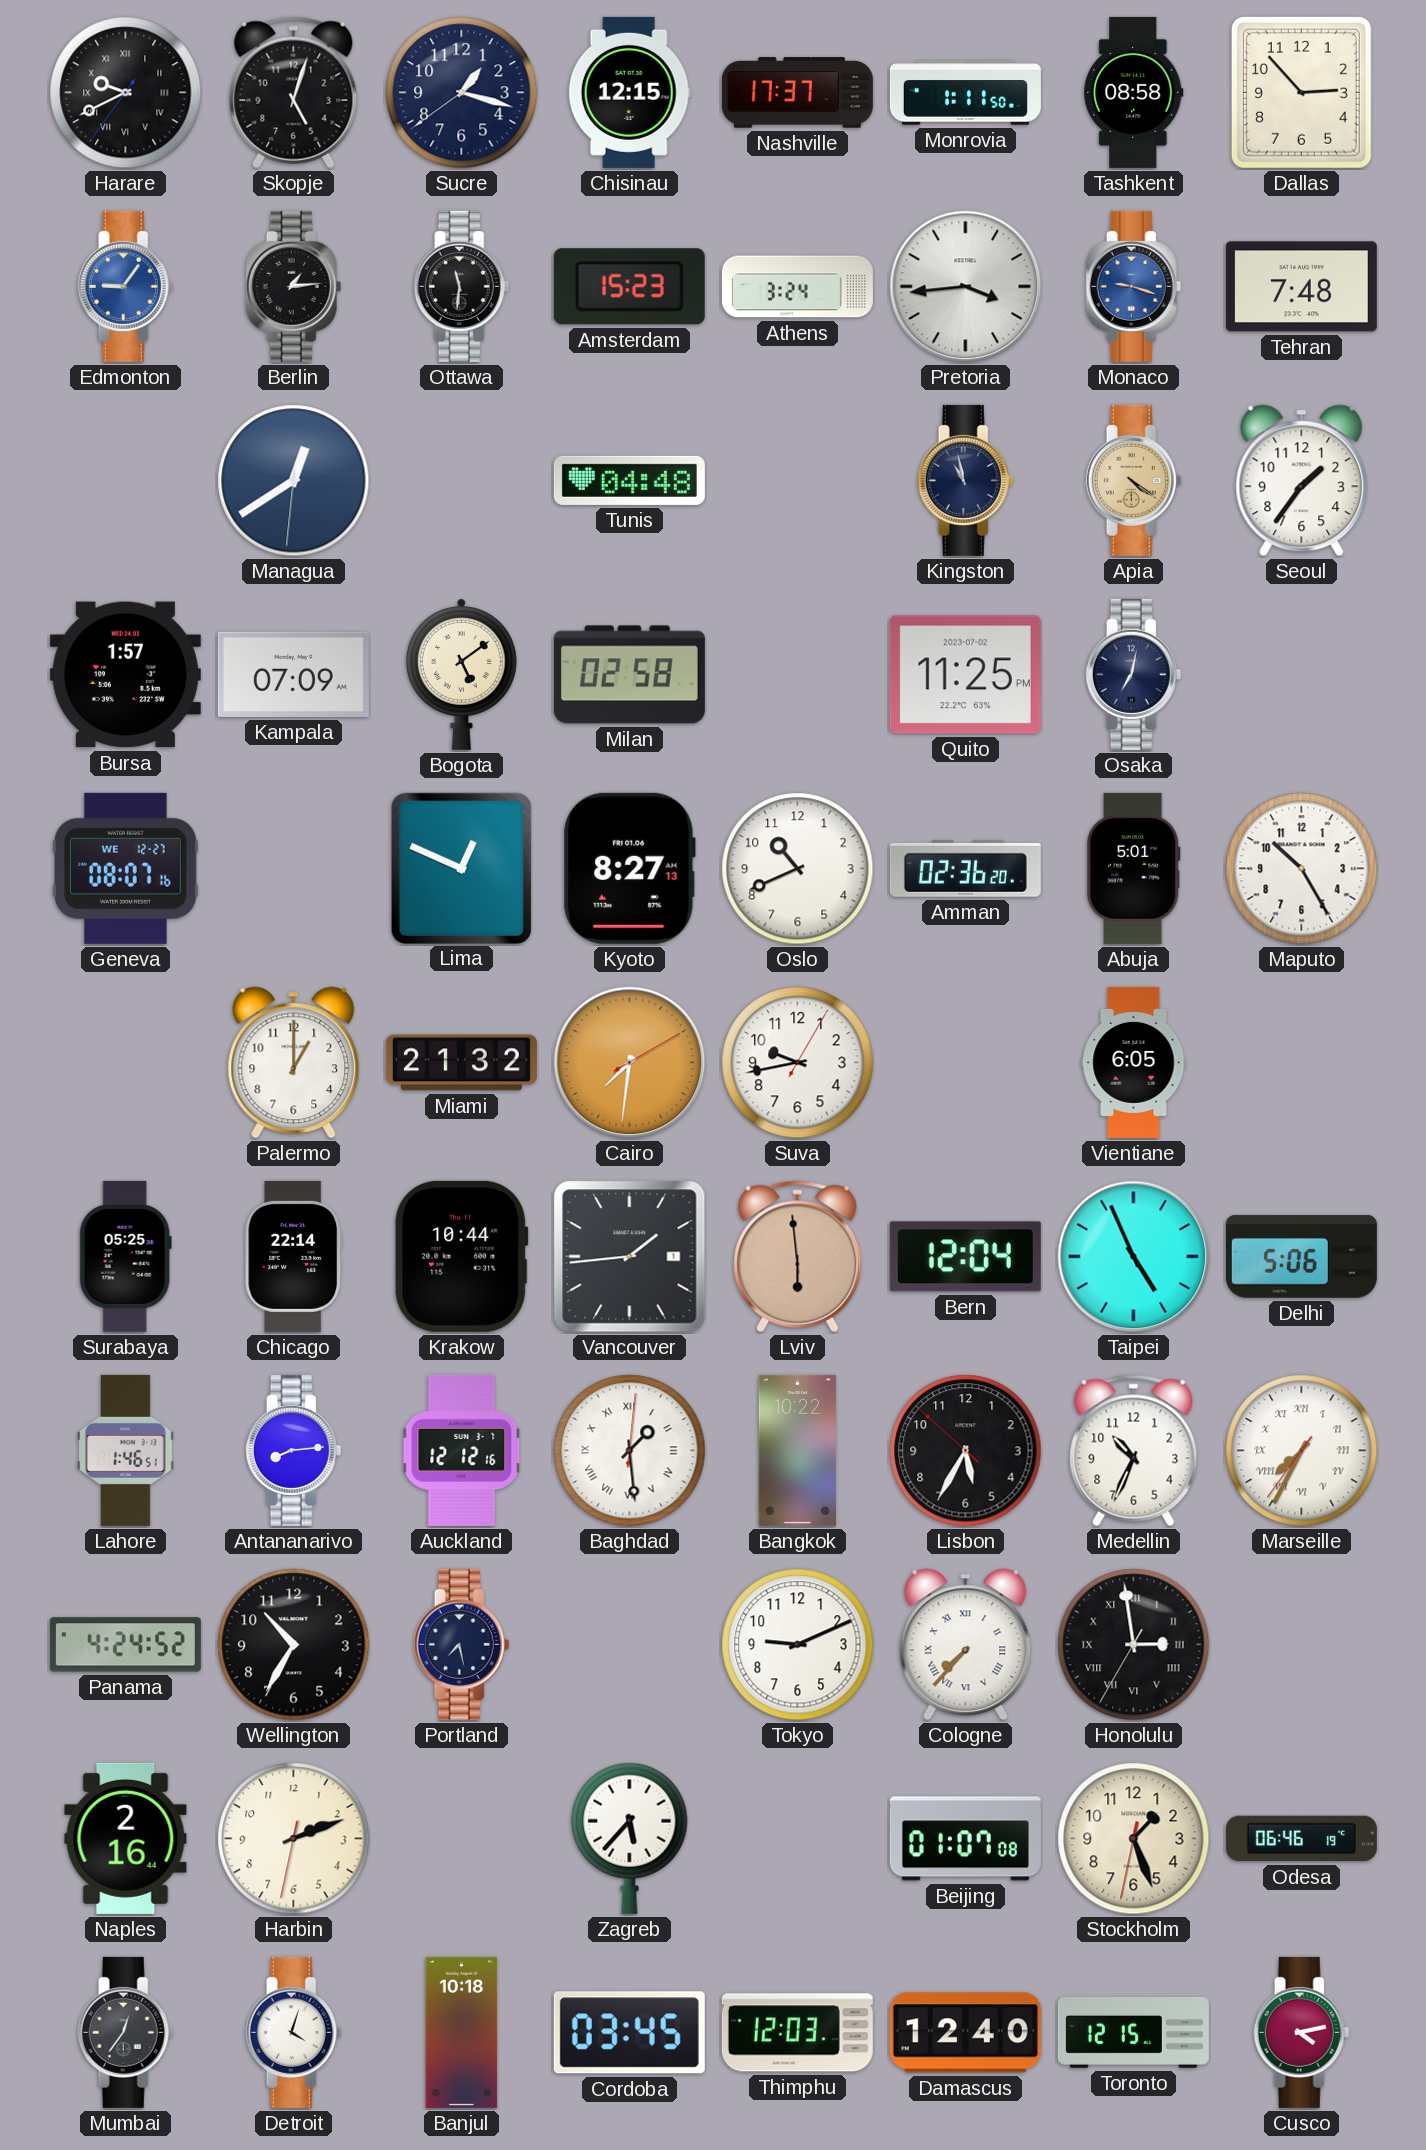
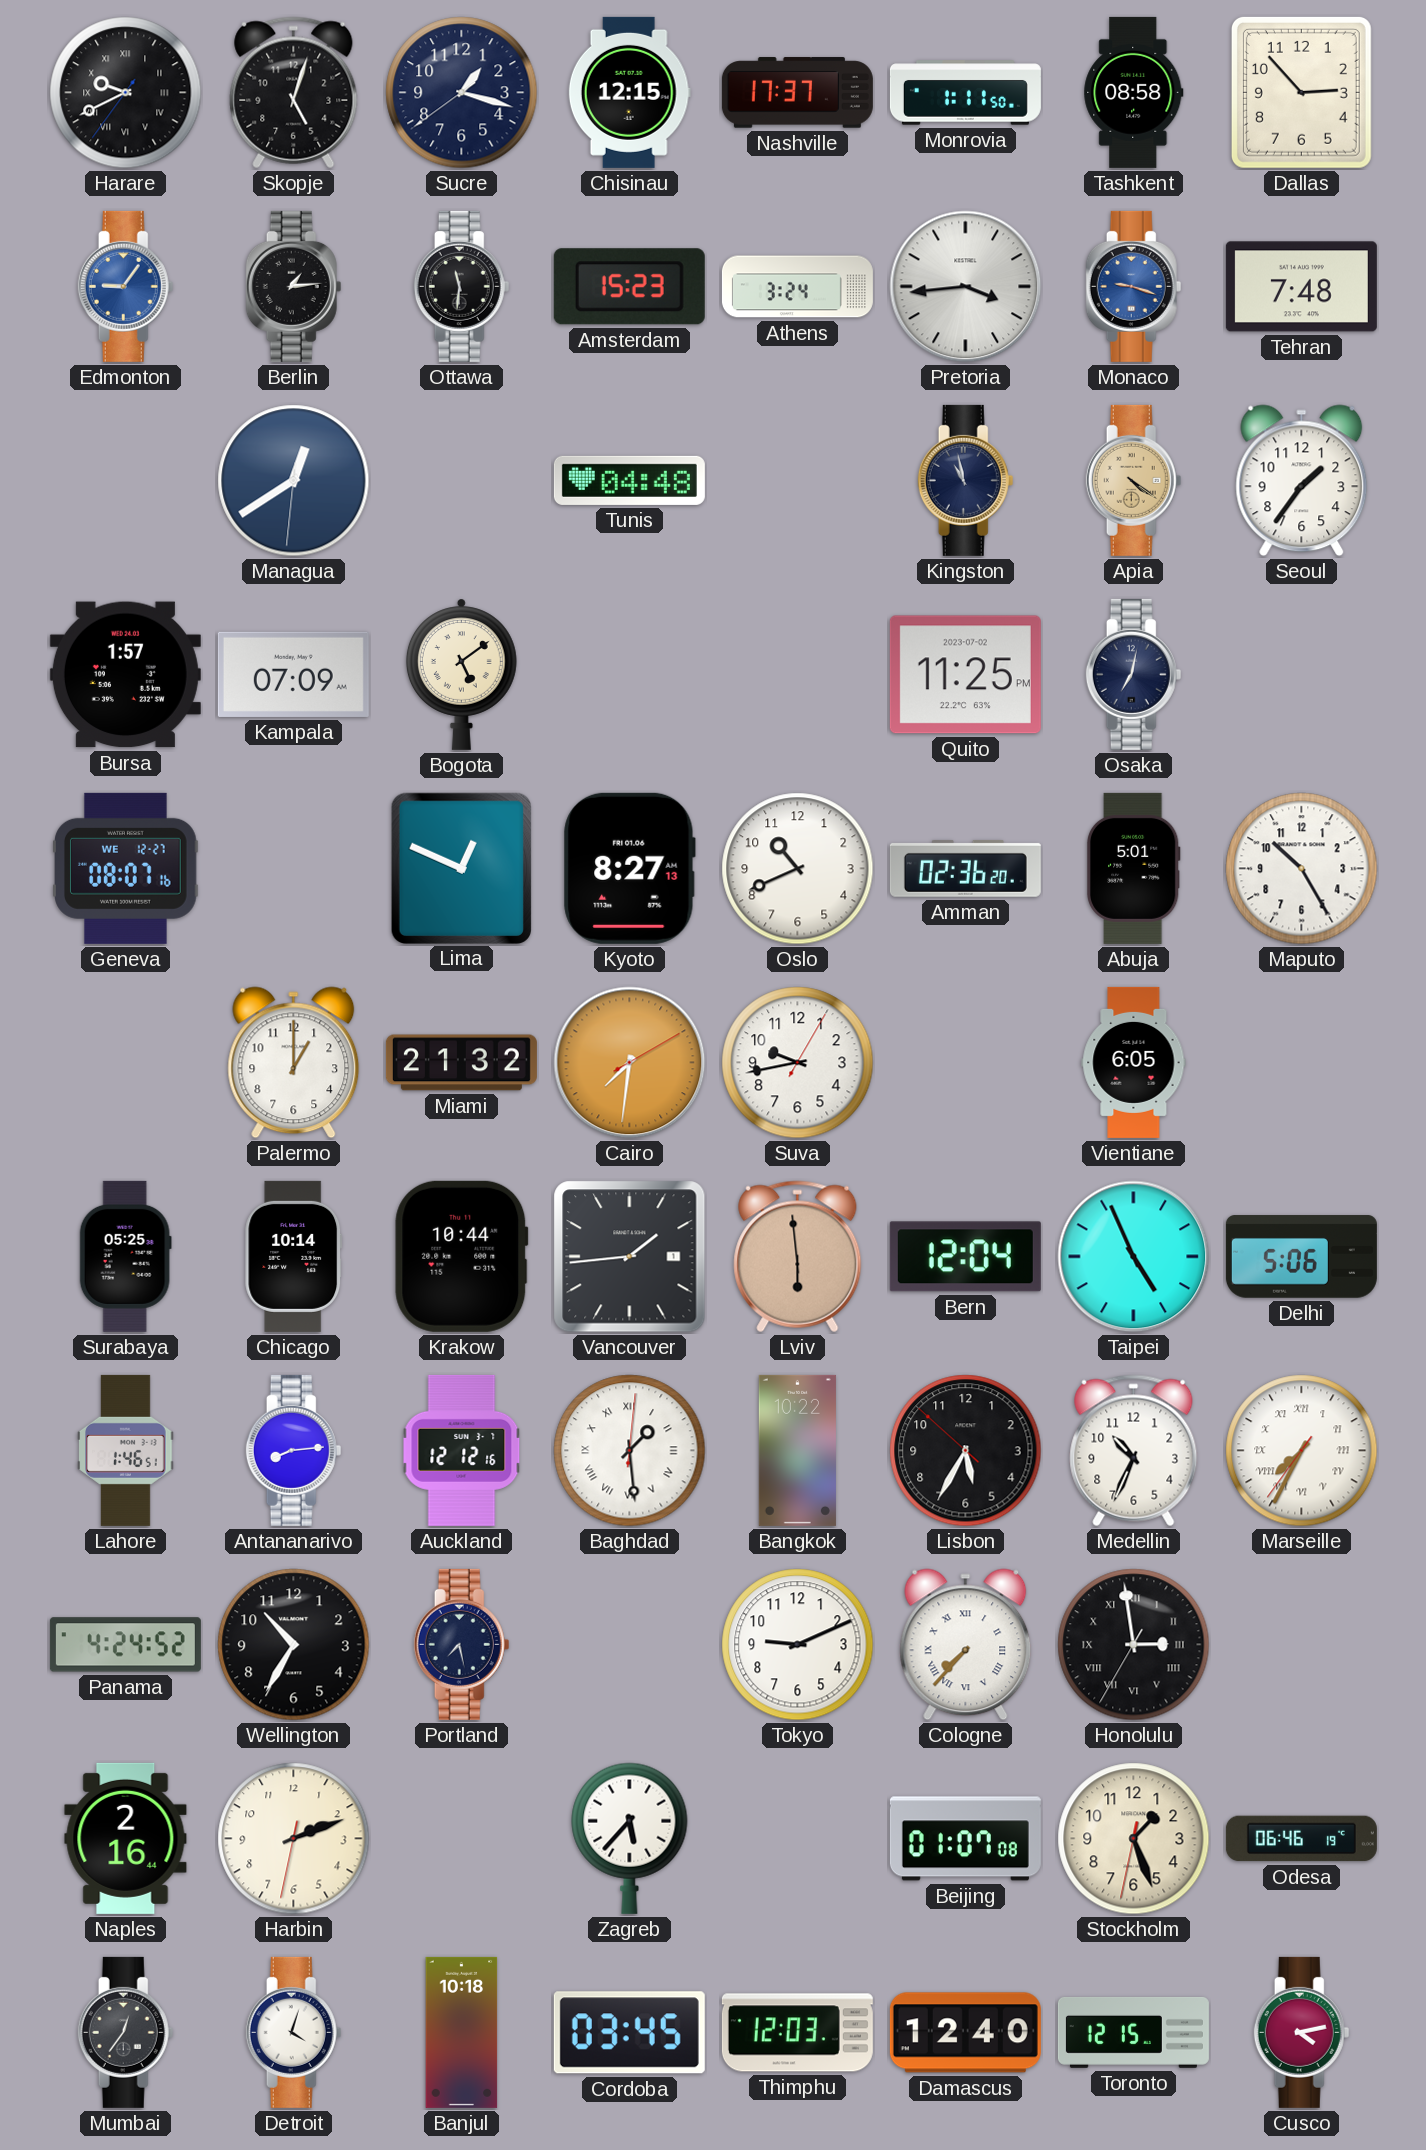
Milan: 02:58 -> none (629, 675)
Chicago: 22:14 -> 10:14 (294, 1256)
